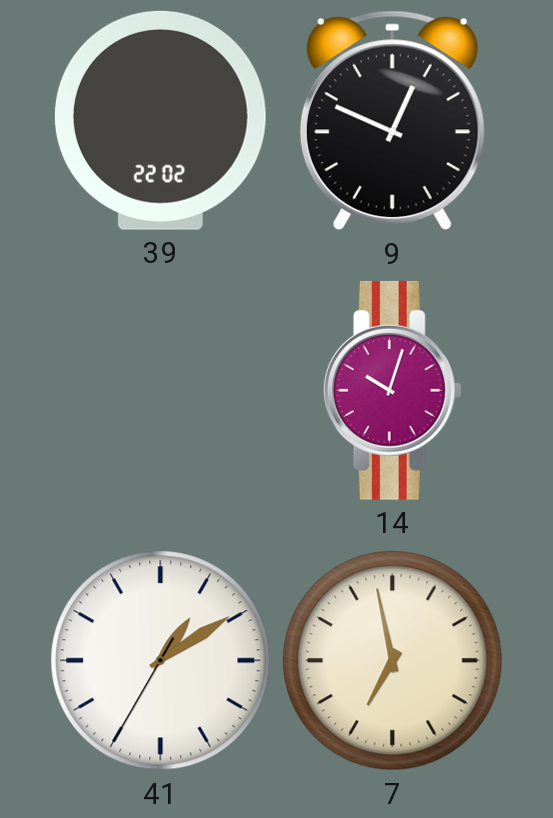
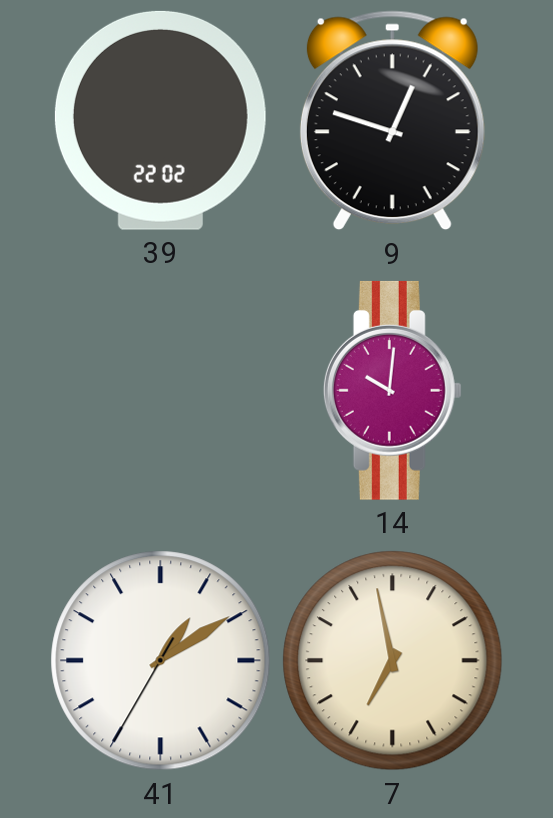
9: 12:49 -> 12:48 (392, 121)
14: 10:03 -> 10:01 (392, 390)
